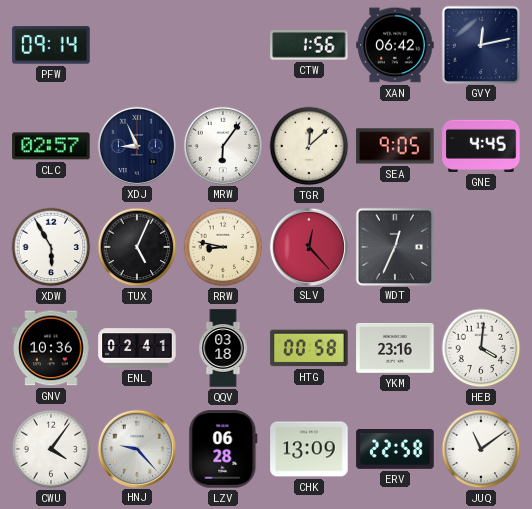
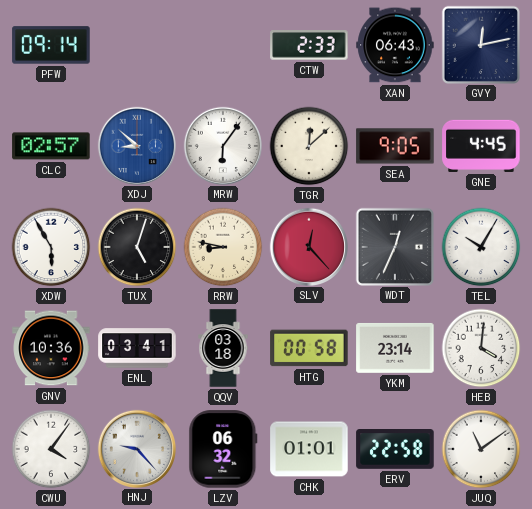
CTW: 1:56 -> 2:33 (309, 45)
XAN: 06:42 -> 06:43 (395, 45)
XDJ: 8:56 -> 8:52 (136, 145)
XDJ dial: navy -> blue (136, 145)
TUX: 5:04 -> 5:03 (137, 247)
TEL: none -> 10:05 (481, 247)
ENL: 02:41 -> 03:41 (137, 348)
YKM: 23:16 -> 23:14 (395, 348)
LZV: 06:28 -> 06:32 (223, 449)
CHK: 13:09 -> 01:01 (309, 449)
